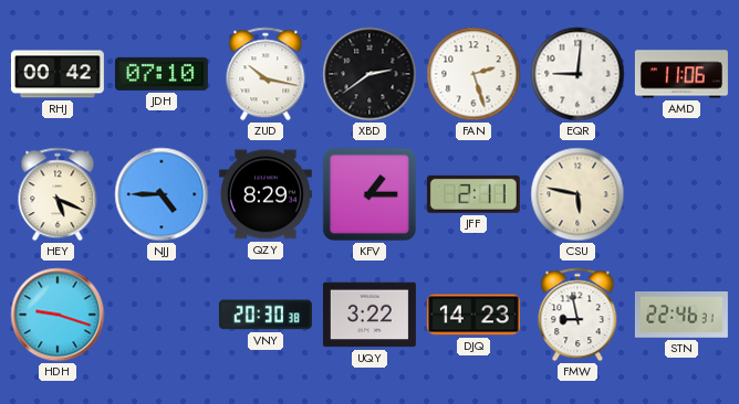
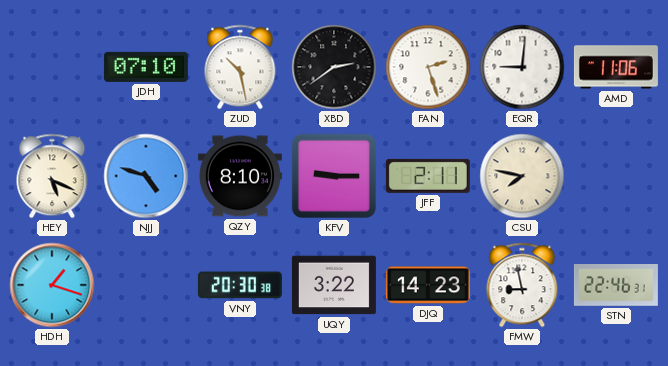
RHJ: 00:42 -> none (58, 74)
ZUD: 10:17 -> 10:28 (240, 67)
NJJ: 4:45 -> 4:48 (146, 176)
QZY: 8:29 -> 8:10 (240, 176)
KFV: 1:15 -> 9:15 (334, 176)
CSU: 5:47 -> 7:47 (522, 176)
HDH: 9:18 -> 1:18 (52, 285)
